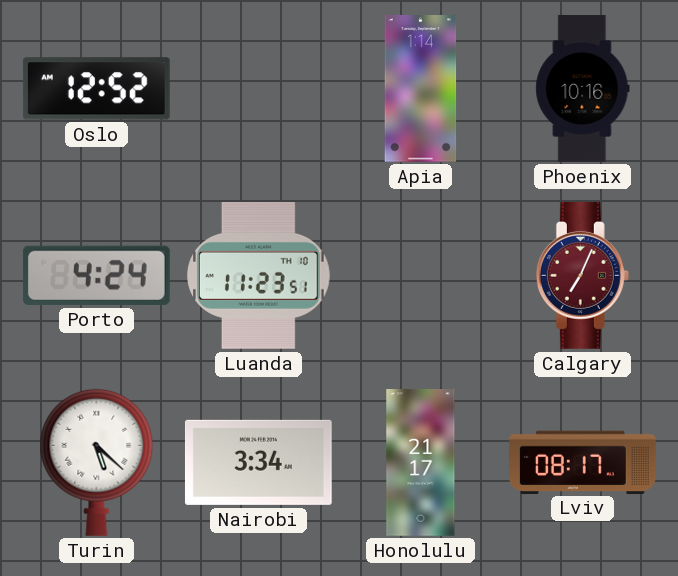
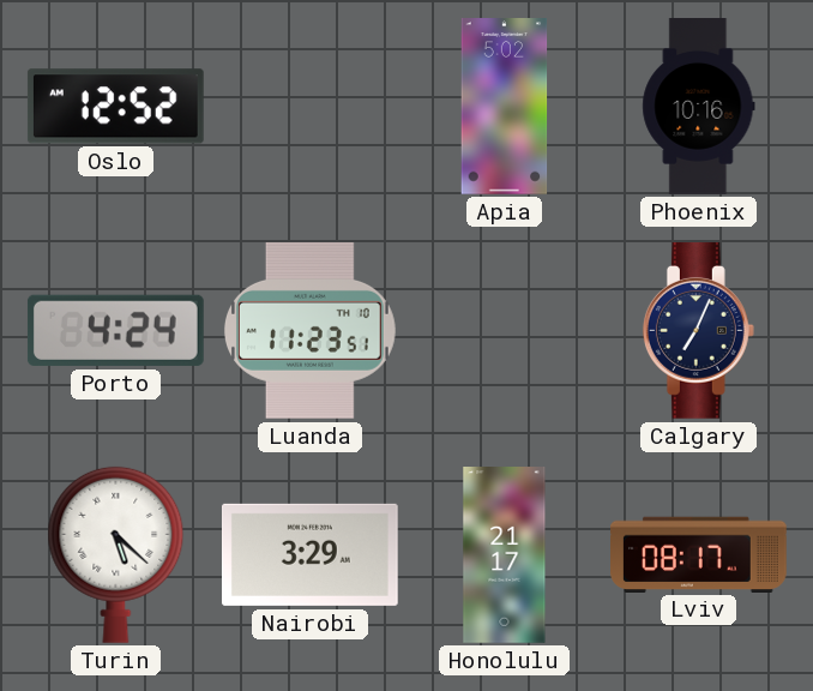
Apia: 1:14 -> 5:02 (505, 107)
Calgary dial: burgundy -> navy (698, 330)
Nairobi: 3:34 -> 3:29 (309, 554)
